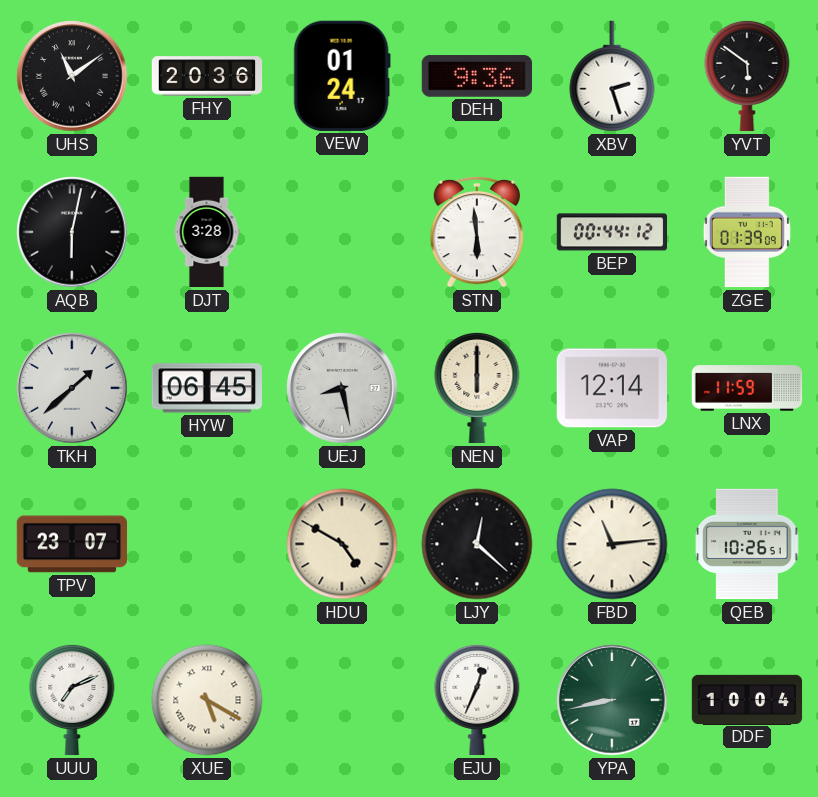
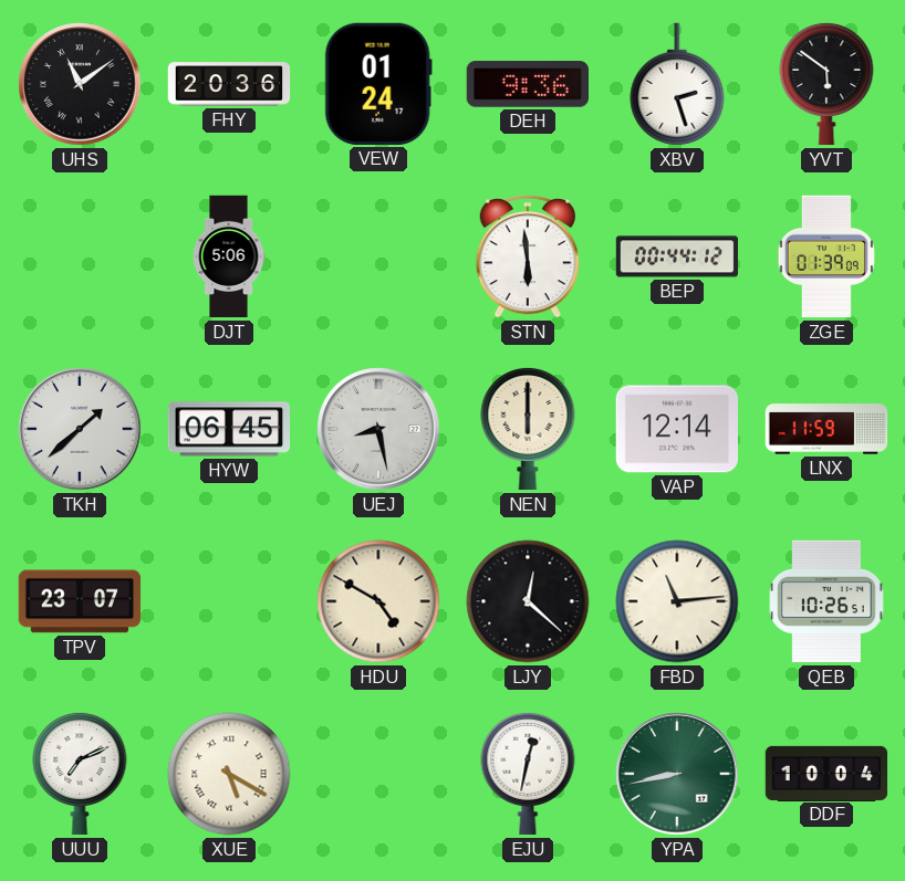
AQB: 6:02 -> none (72, 232)
DJT: 3:28 -> 5:06 (229, 256)
EJU: 12:34 -> 12:32 (528, 774)
